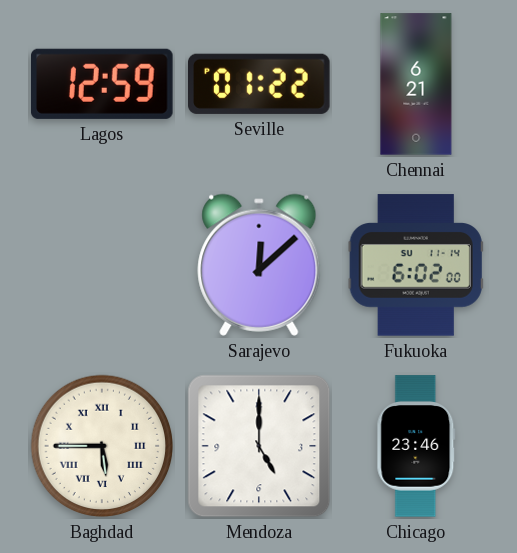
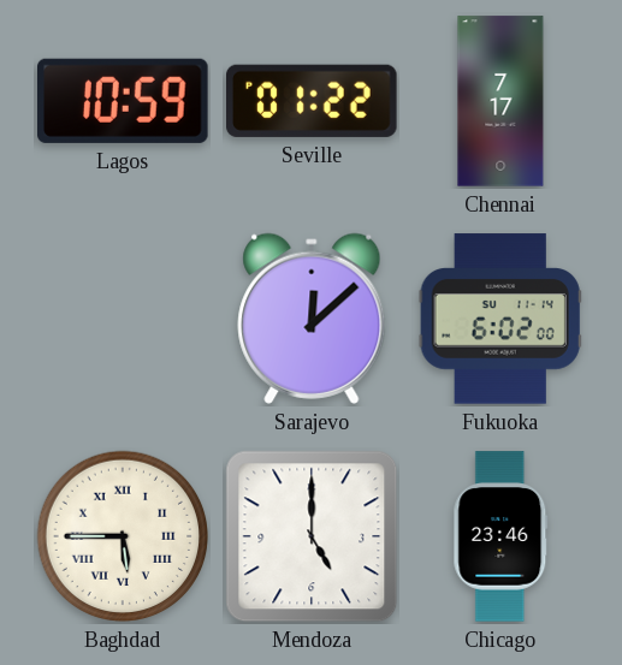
Lagos: 12:59 -> 10:59 (124, 101)
Chennai: 6:21 -> 7:17 (500, 101)
